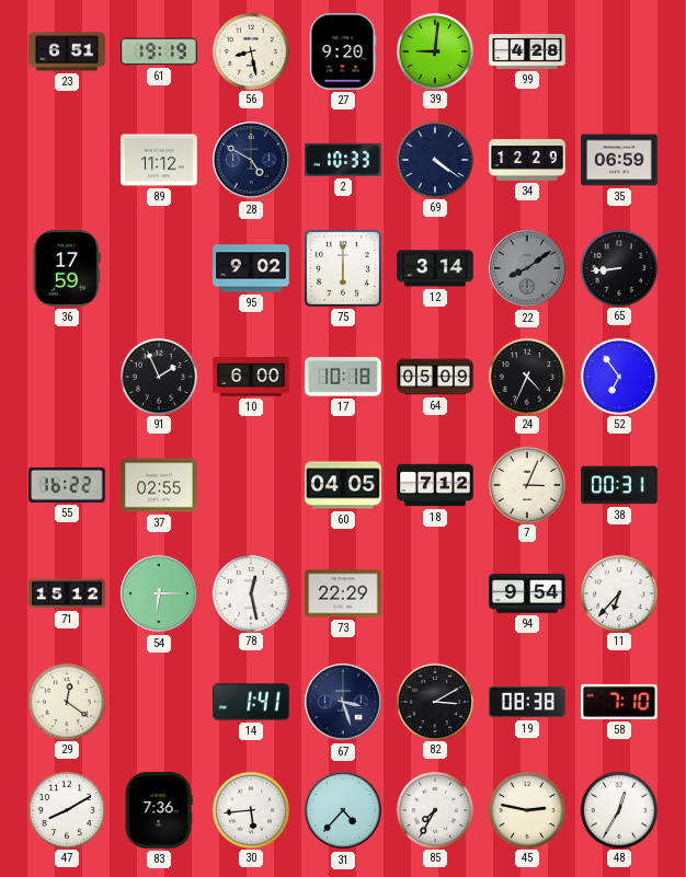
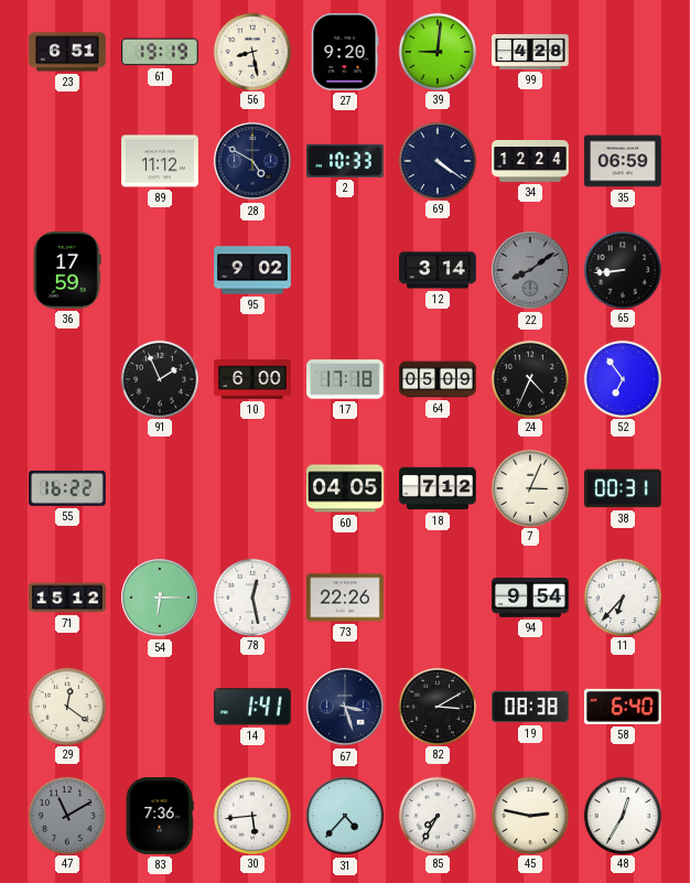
34: 12:29 -> 12:24 (530, 161)
75: 6:00 -> none (343, 268)
17: 10:18 -> 17:18 (346, 379)
37: 02:55 -> none (159, 485)
73: 22:29 -> 22:26 (345, 597)
58: 7:10 -> 6:40 (624, 707)
47: 8:10 -> 11:10 (66, 815)
47 dial: white -> grey (66, 815)
